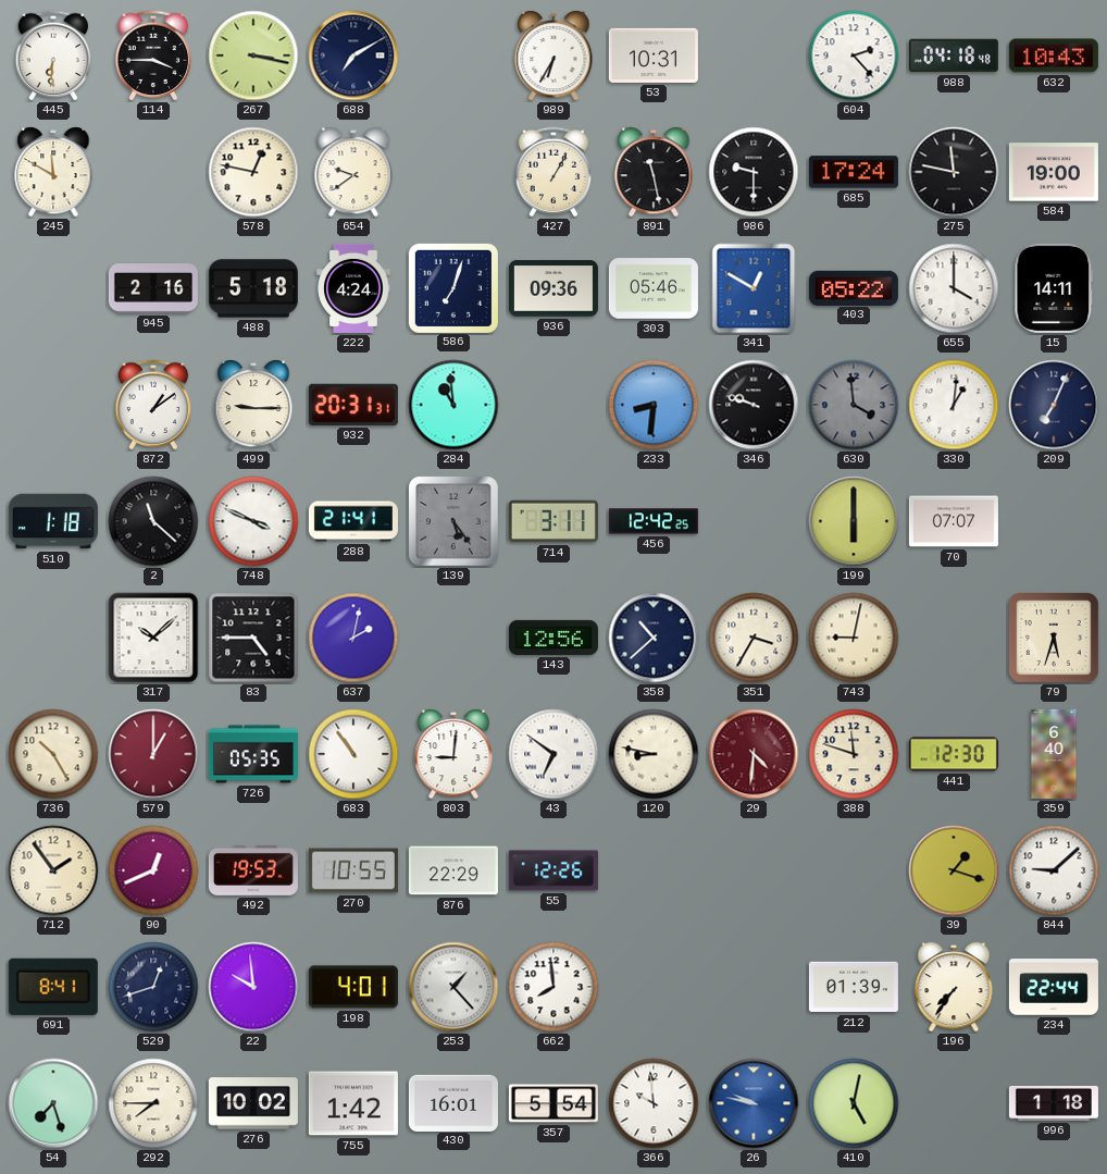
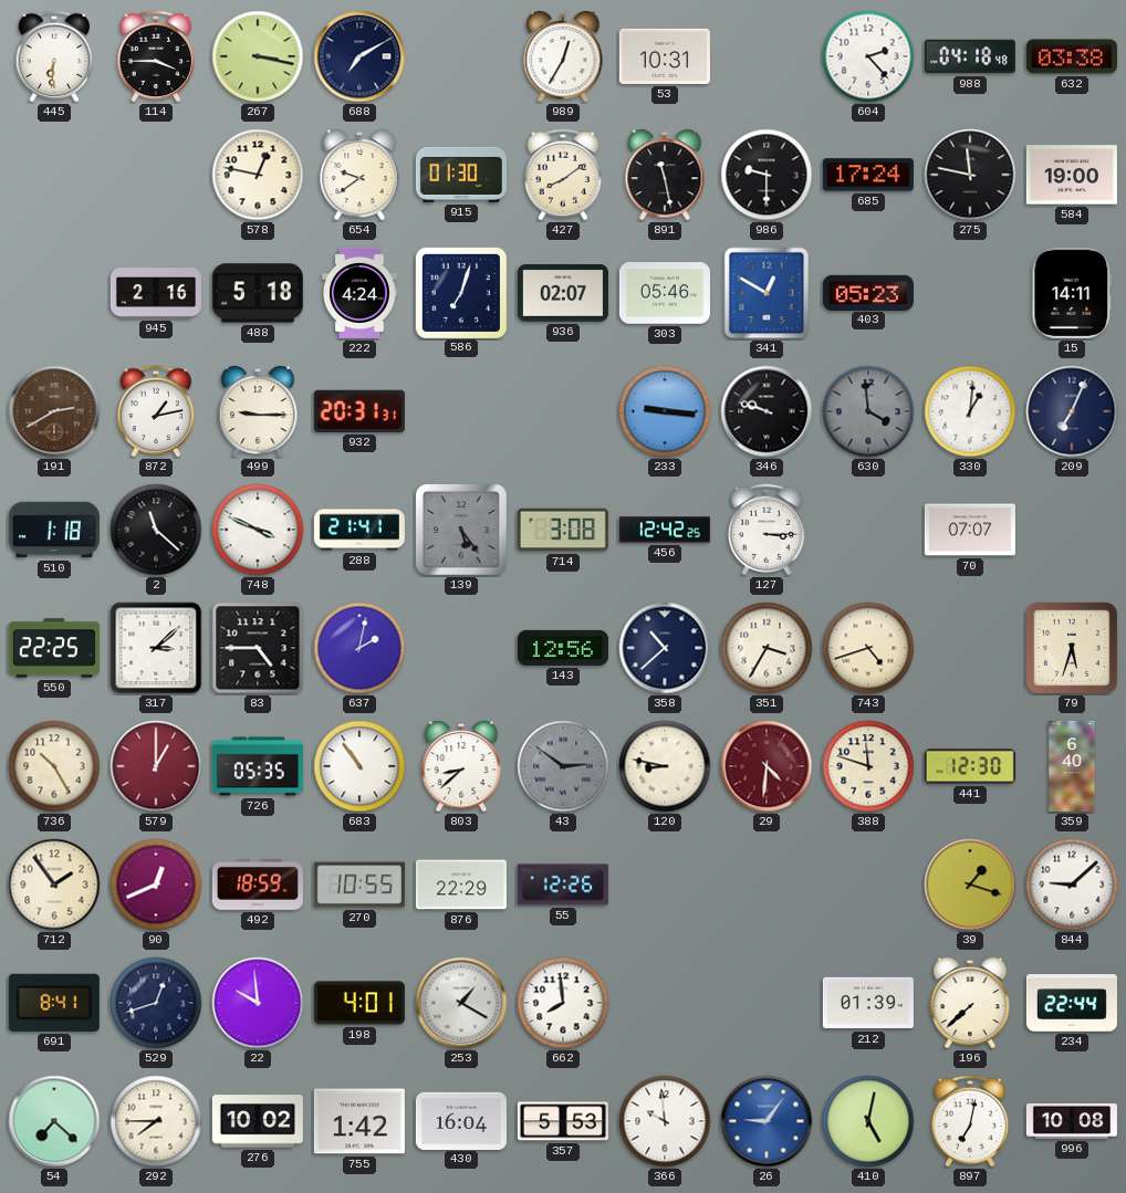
989: 6:35 -> 12:35 (563, 57)
632: 10:43 -> 03:38 (1072, 56)
245: 11:50 -> none (53, 173)
915: none -> 01:30 (461, 175)
427: 1:05 -> 8:09 (563, 175)
936: 09:36 -> 02:07 (563, 293)
403: 05:22 -> 05:23 (868, 292)
655: 4:00 -> none (954, 288)
191: none -> 2:40 (54, 411)
872: 1:09 -> 1:13 (156, 411)
284: 10:59 -> none (453, 405)
233: 8:31 -> 9:16 (665, 411)
714: 3:11 -> 3:08 (563, 530)
127: none -> 3:15 (767, 530)
199: 6:00 -> none (854, 521)
550: none -> 22:25 (54, 648)
317: 10:08 -> 3:08 (156, 648)
743: 9:02 -> 4:42 (868, 648)
803: 9:01 -> 8:38 (461, 767)
43: 6:51 -> 2:51 (563, 766)
43 dial: white -> grey (563, 766)
492: 19:53 -> 18:59 (258, 885)
253: 1:23 -> 1:20 (461, 1003)
196: 7:36 -> 7:38 (970, 1004)
54: 7:27 -> 7:22 (54, 1121)
430: 16:01 -> 16:04 (461, 1120)
357: 5:54 -> 5:53 (563, 1121)
26: 9:47 -> 9:06 (767, 1121)
897: none -> 7:02 (970, 1121)
996: 1:18 -> 10:08 (1072, 1121)
